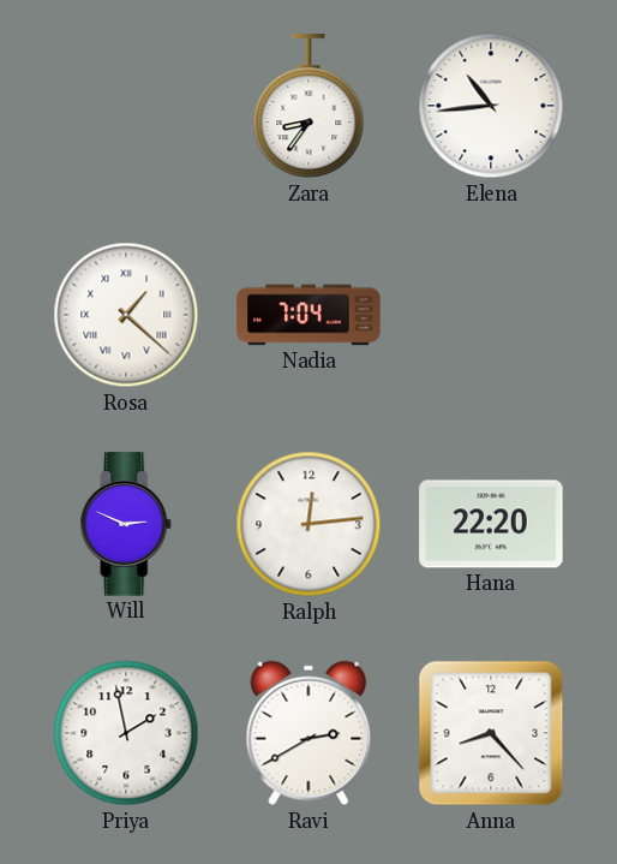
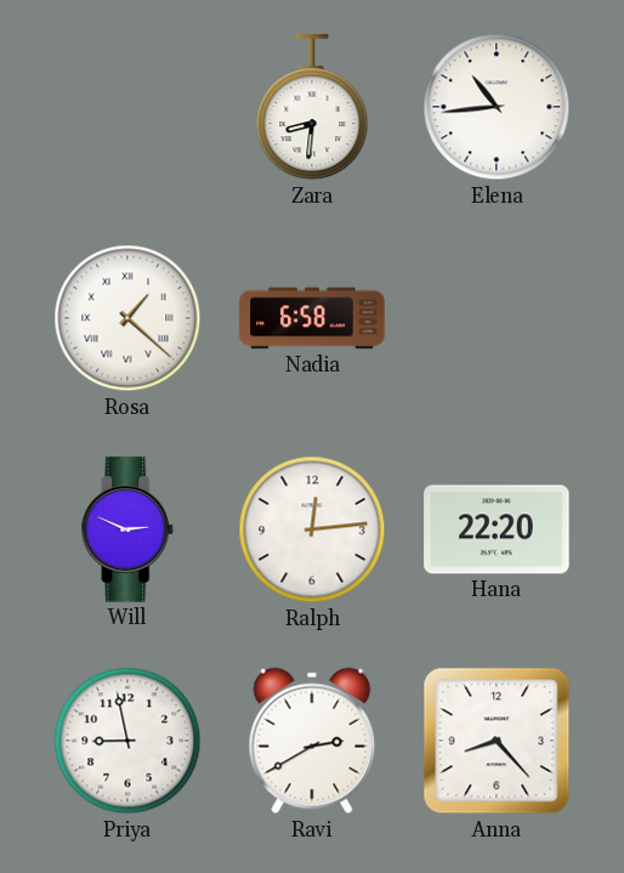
Zara: 8:36 -> 8:31 (312, 108)
Nadia: 7:04 -> 6:58 (312, 318)
Priya: 1:58 -> 8:58 (127, 741)
